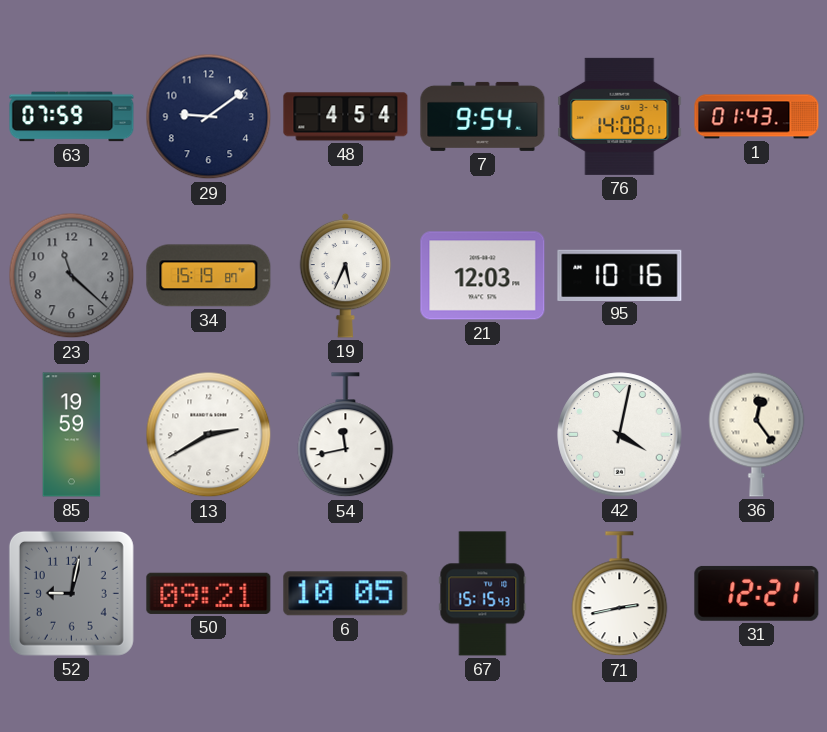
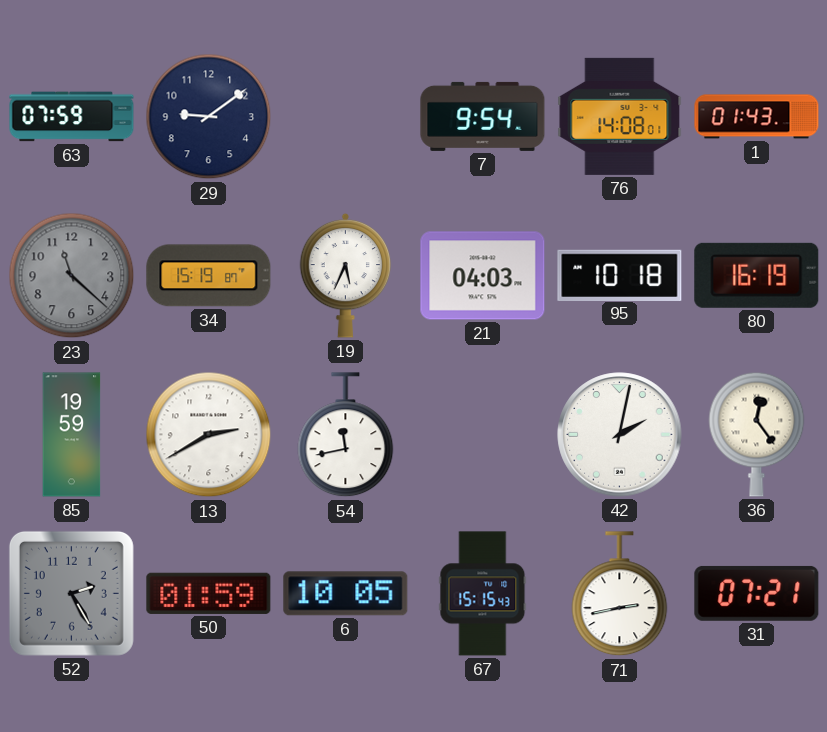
48: 4:54 -> none (346, 117)
21: 12:03 -> 04:03 (483, 276)
95: 10:16 -> 10:18 (620, 275)
80: none -> 16:19 (757, 275)
42: 4:02 -> 2:02 (620, 435)
52: 9:02 -> 2:25 (71, 593)
50: 09:21 -> 01:59 (209, 593)
31: 12:21 -> 07:21 (757, 593)
